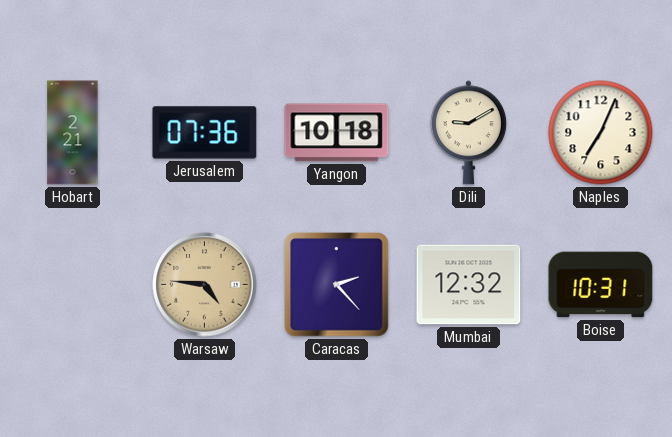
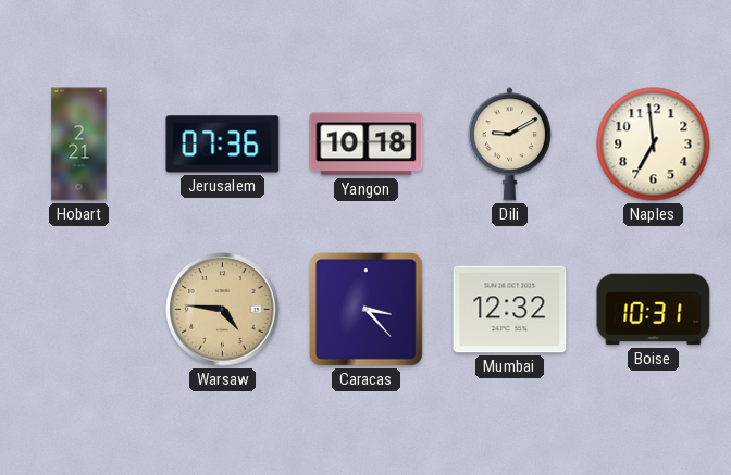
Naples: 7:04 -> 6:59 (654, 145)
Caracas: 2:23 -> 3:23 (367, 310)
